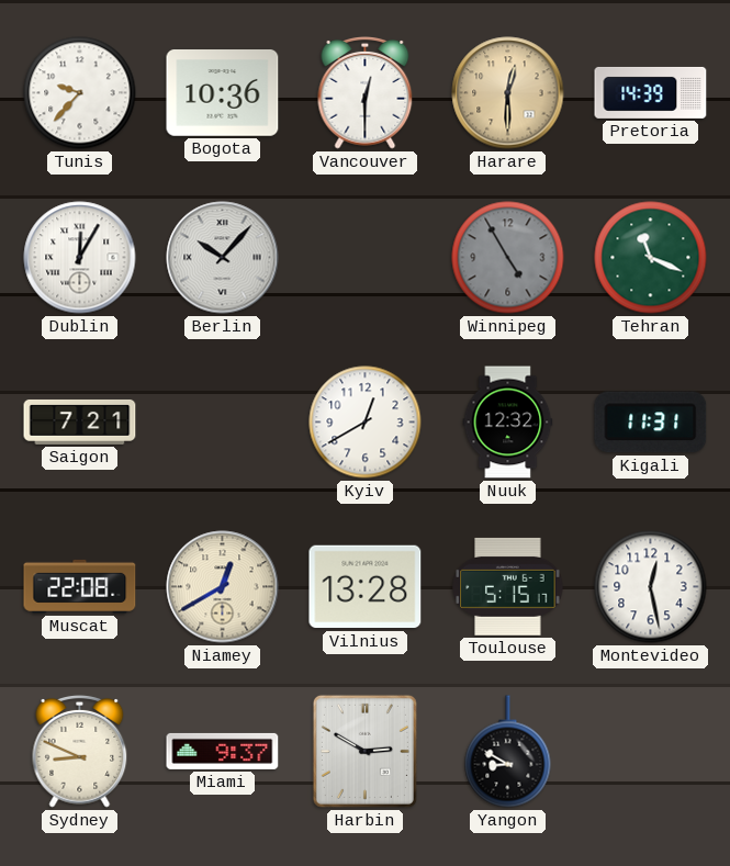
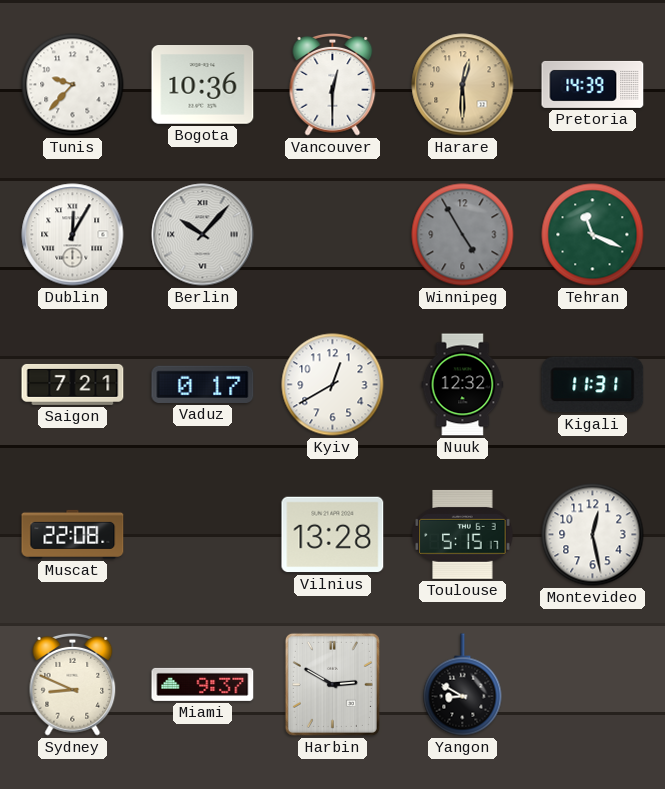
Vaduz: none -> 0:17 (203, 384)
Niamey: 12:40 -> none (223, 587)
